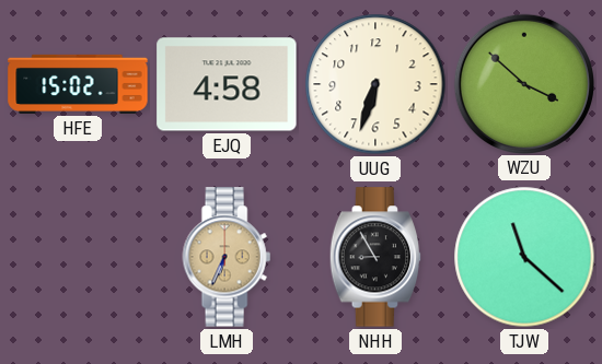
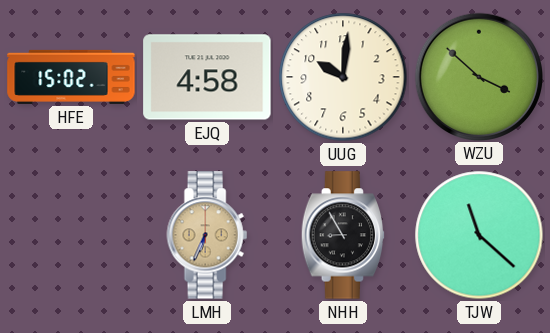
UUG: 6:33 -> 10:01 (343, 77)
